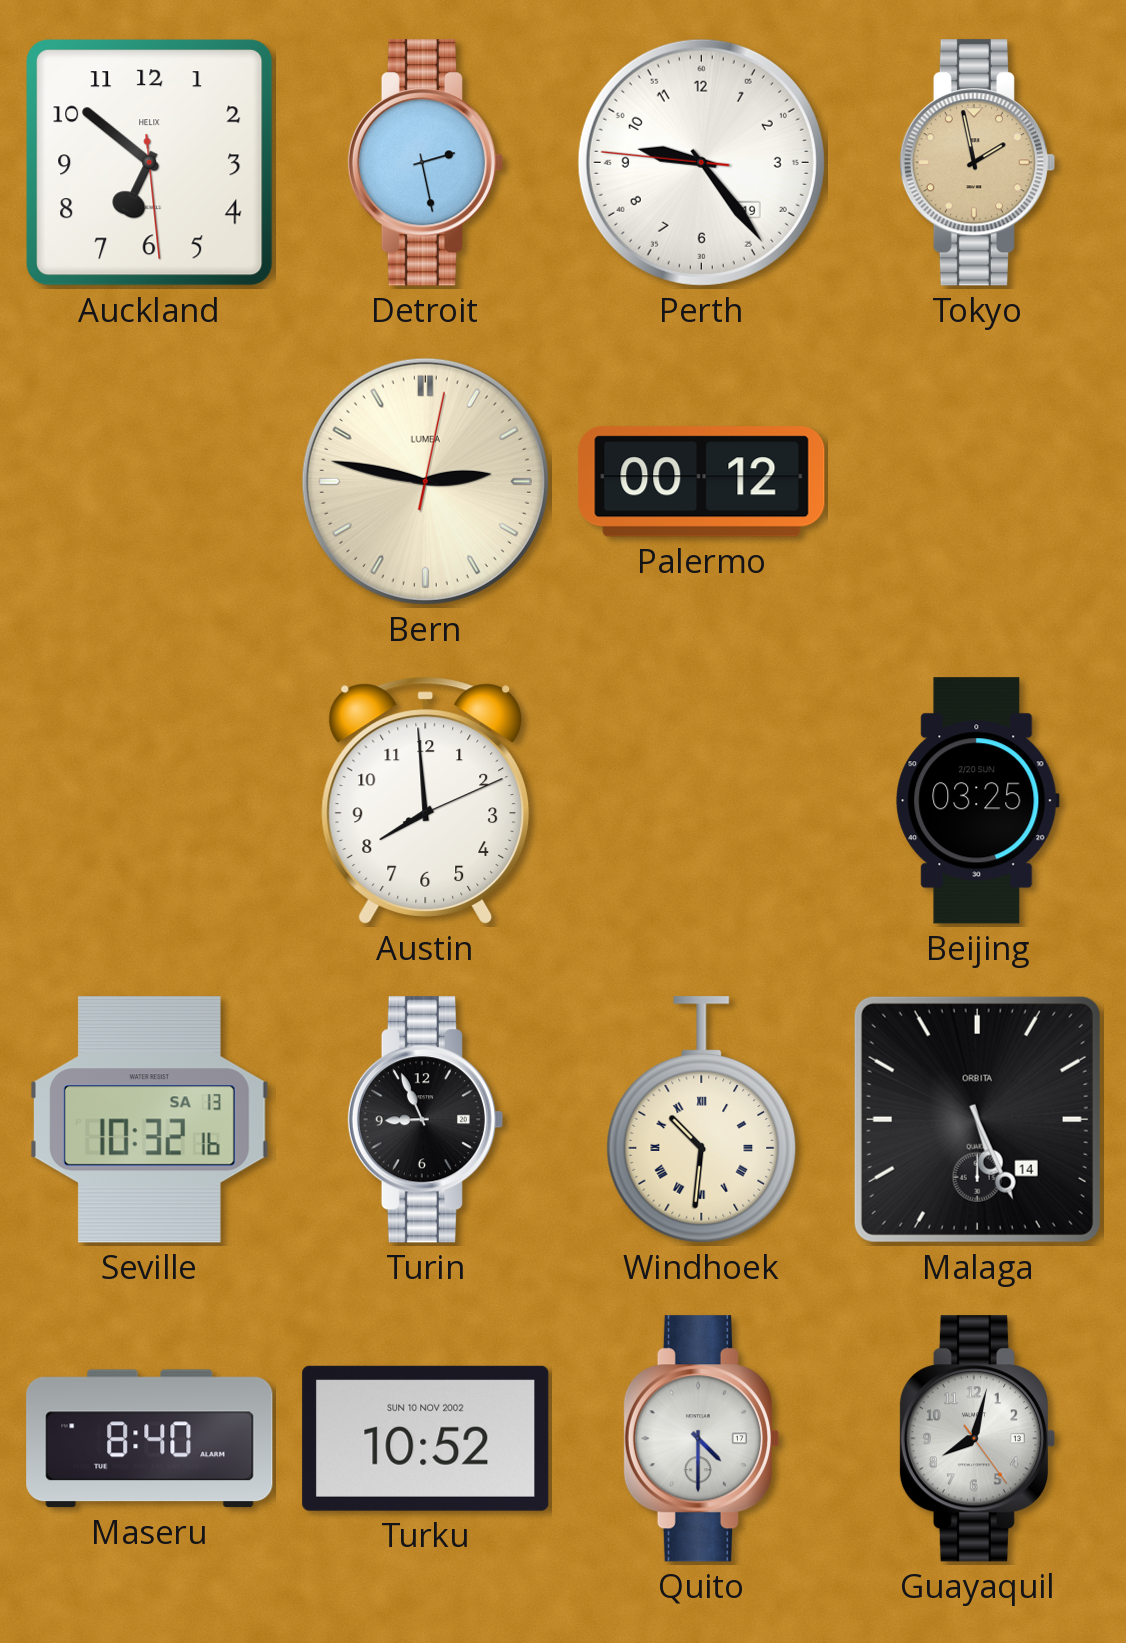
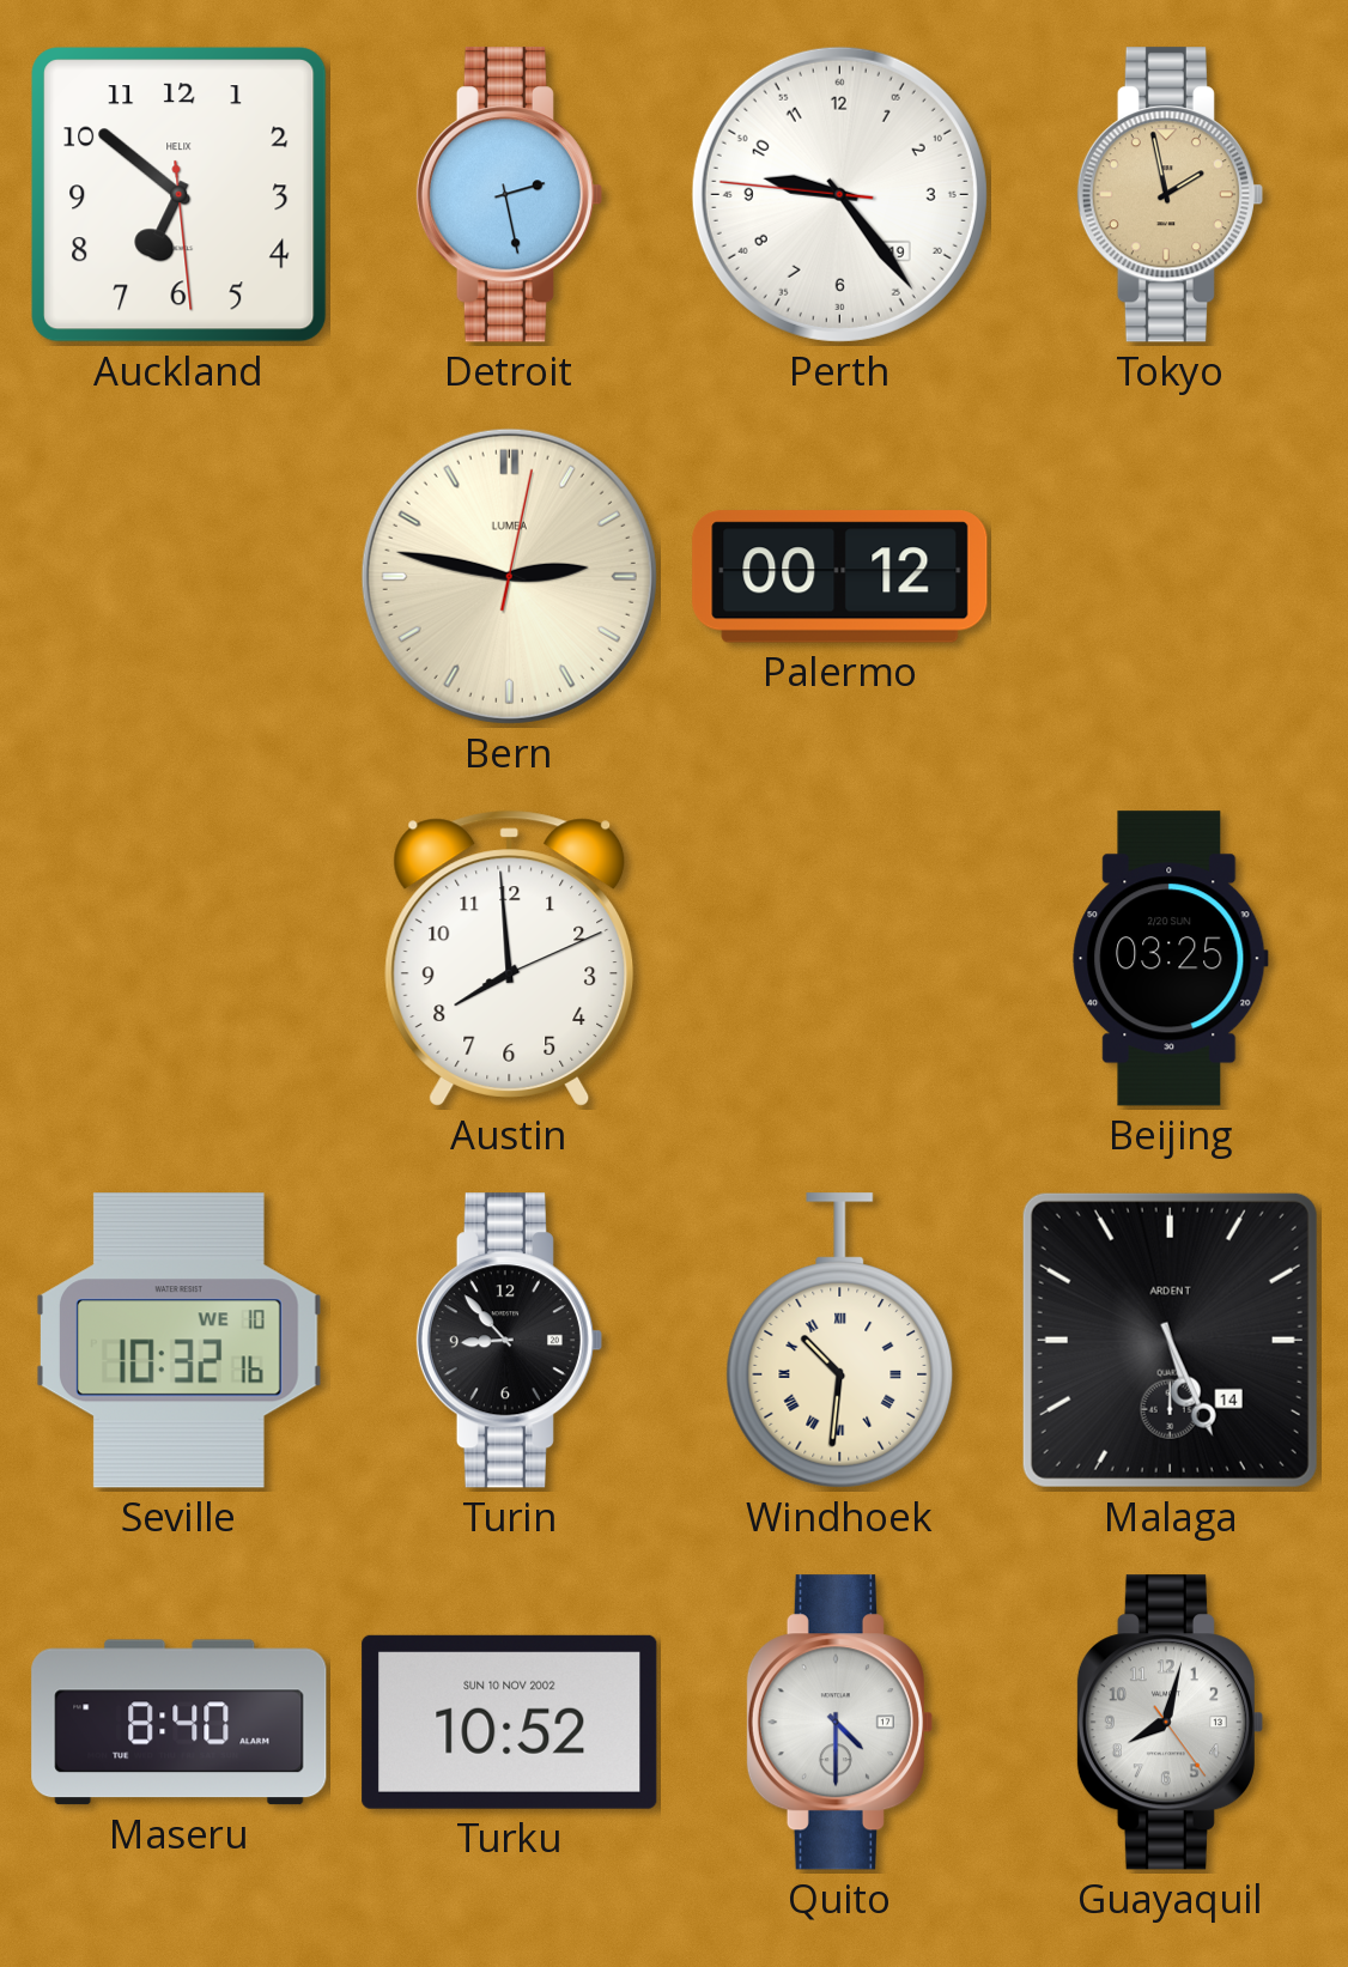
Seville date: SA 13 -> WE 10 (178, 1341)
Turin: 8:56 -> 8:53 (509, 1341)
Malaga brand: ORBITA -> ARDENT (1170, 1340)
